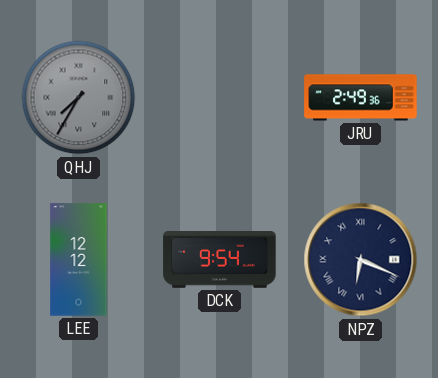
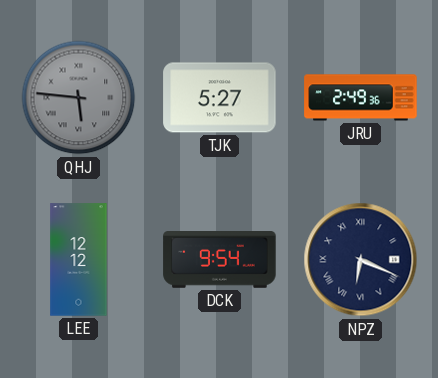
QHJ: 7:35 -> 5:46 (79, 98)
TJK: none -> 5:27 (220, 98)
